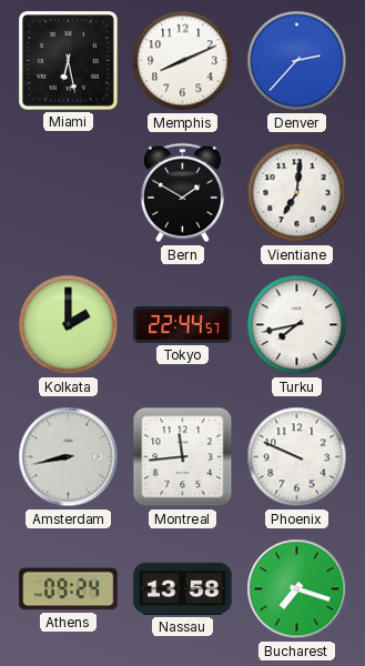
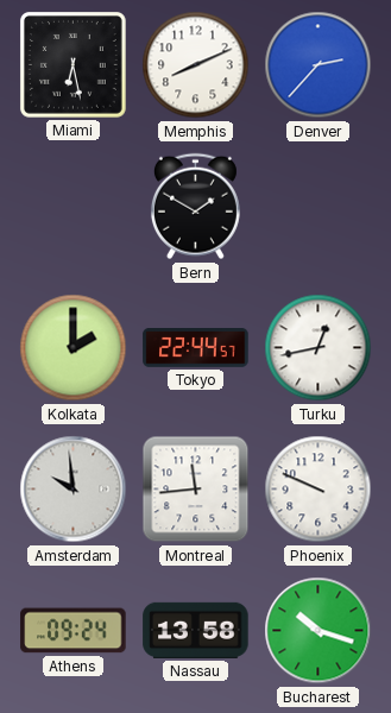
Vientiane: 7:01 -> none (297, 193)
Turku: 7:43 -> 12:43 (319, 348)
Amsterdam: 8:43 -> 9:59 (74, 490)
Bucharest: 7:18 -> 10:18 (319, 631)
